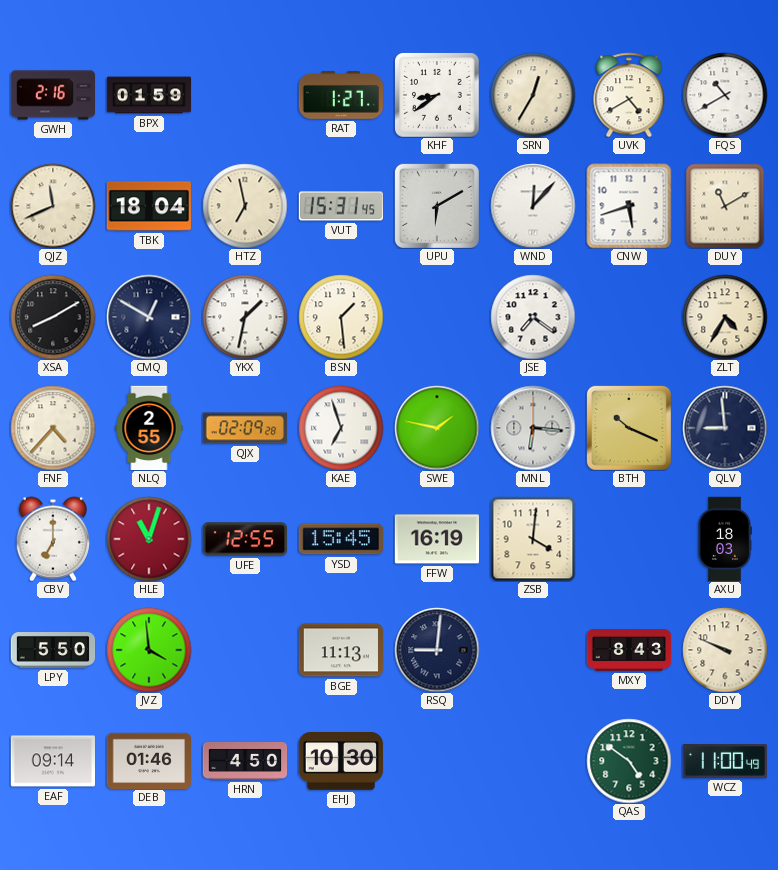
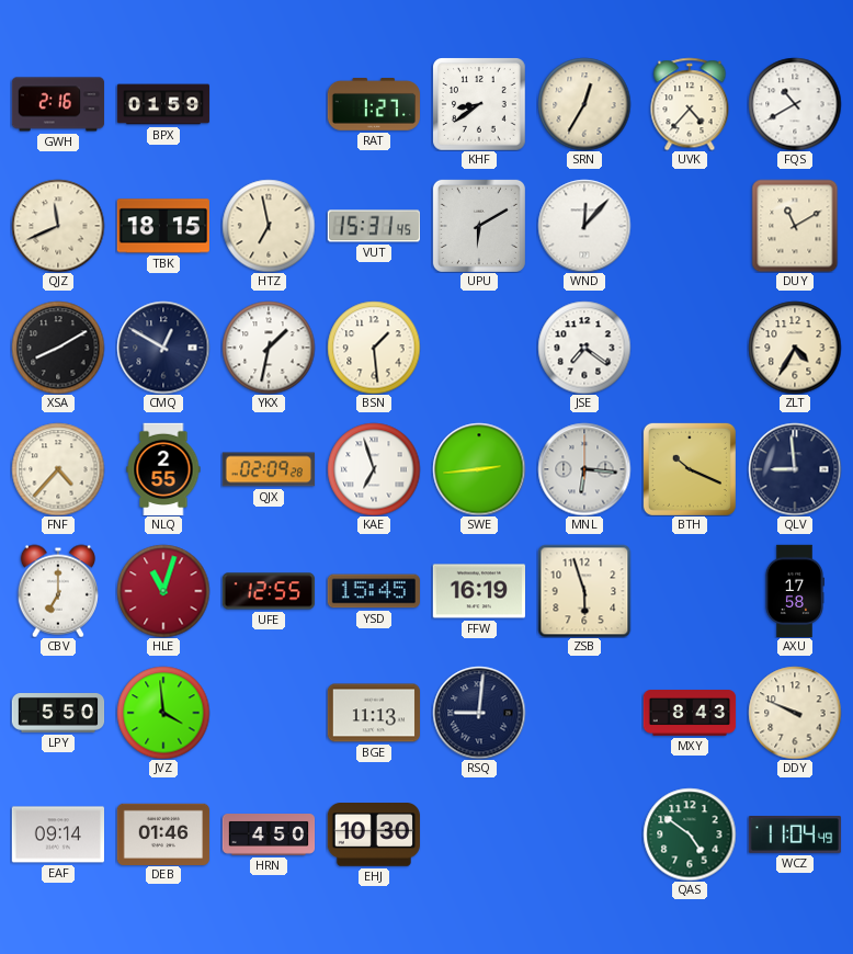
UVK: 4:40 -> 4:37 (690, 104)
TBK: 18:04 -> 18:15 (162, 226)
CNW: 5:42 -> none (629, 206)
SWE: 1:47 -> 2:44 (479, 469)
ZSB: 4:01 -> 5:57 (584, 591)
AXU: 18:03 -> 17:58 (794, 590)
WCZ: 11:00 -> 11:04 (794, 836)
